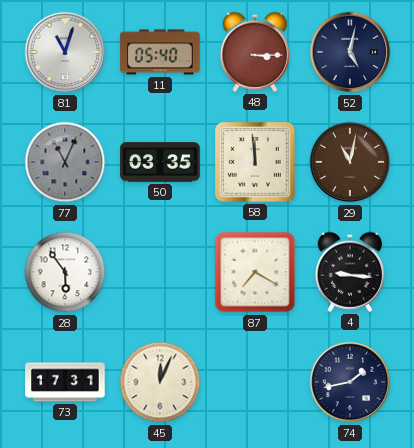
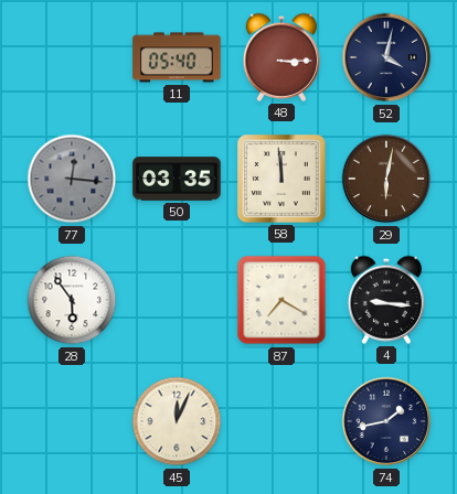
81: 11:03 -> none (65, 52)
52: 5:02 -> 4:02 (386, 57)
77: 11:04 -> 12:16 (72, 179)
29: 11:02 -> 6:02 (386, 179)
73: 17:31 -> none (65, 382)
